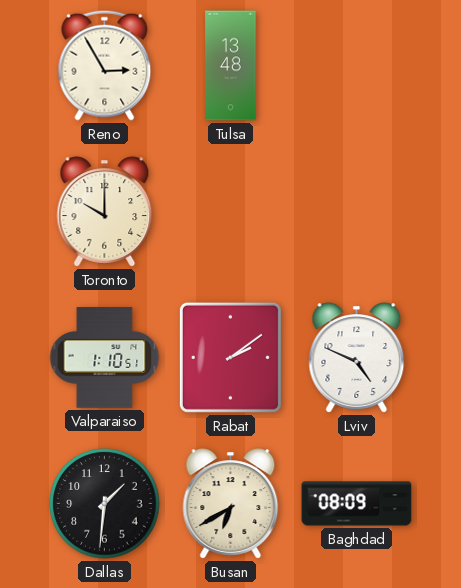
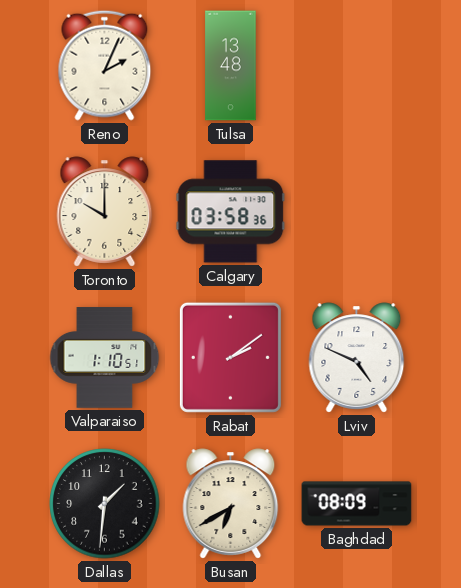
Reno: 2:55 -> 2:04 (105, 65)
Calgary: none -> 03:58 (231, 212)
